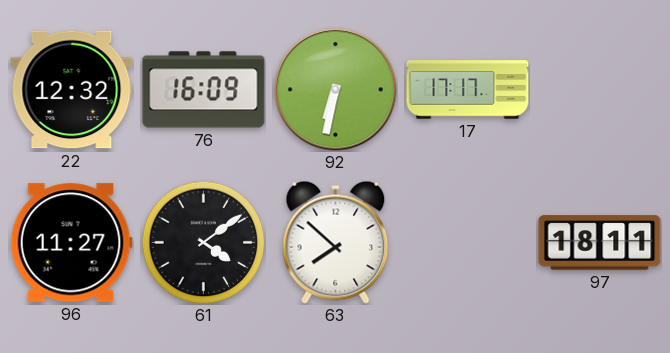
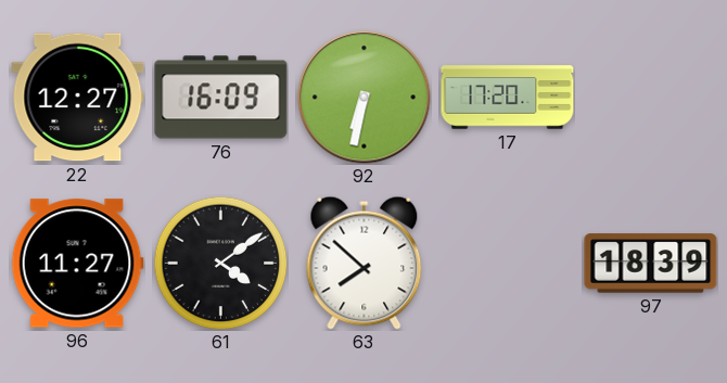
22: 12:32 -> 12:27 (78, 98)
17: 17:17 -> 17:20 (508, 98)
97: 18:11 -> 18:39 (651, 264)
